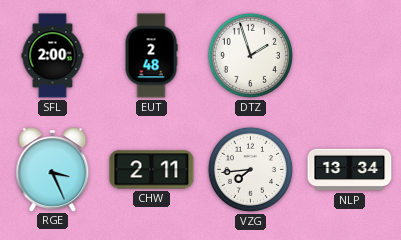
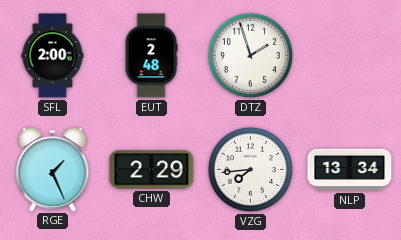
RGE: 3:26 -> 1:26 (53, 169)
CHW: 2:11 -> 2:29 (152, 170)
